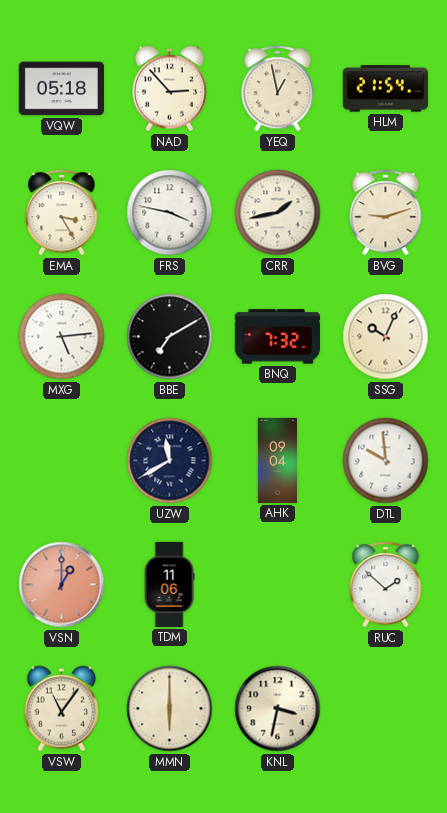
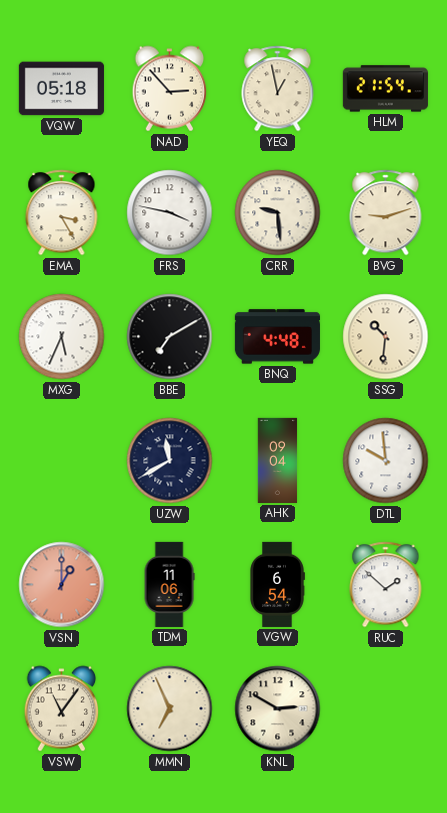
CRR: 1:43 -> 9:29 (278, 213)
MXG: 5:14 -> 5:34 (62, 337)
BNQ: 7:32 -> 4:48 (277, 337)
SSG: 10:04 -> 10:31 (386, 337)
VGW: none -> 6:54 (277, 584)
MMN: 6:00 -> 6:56 (170, 709)
KNL: 3:32 -> 2:50 (278, 709)
